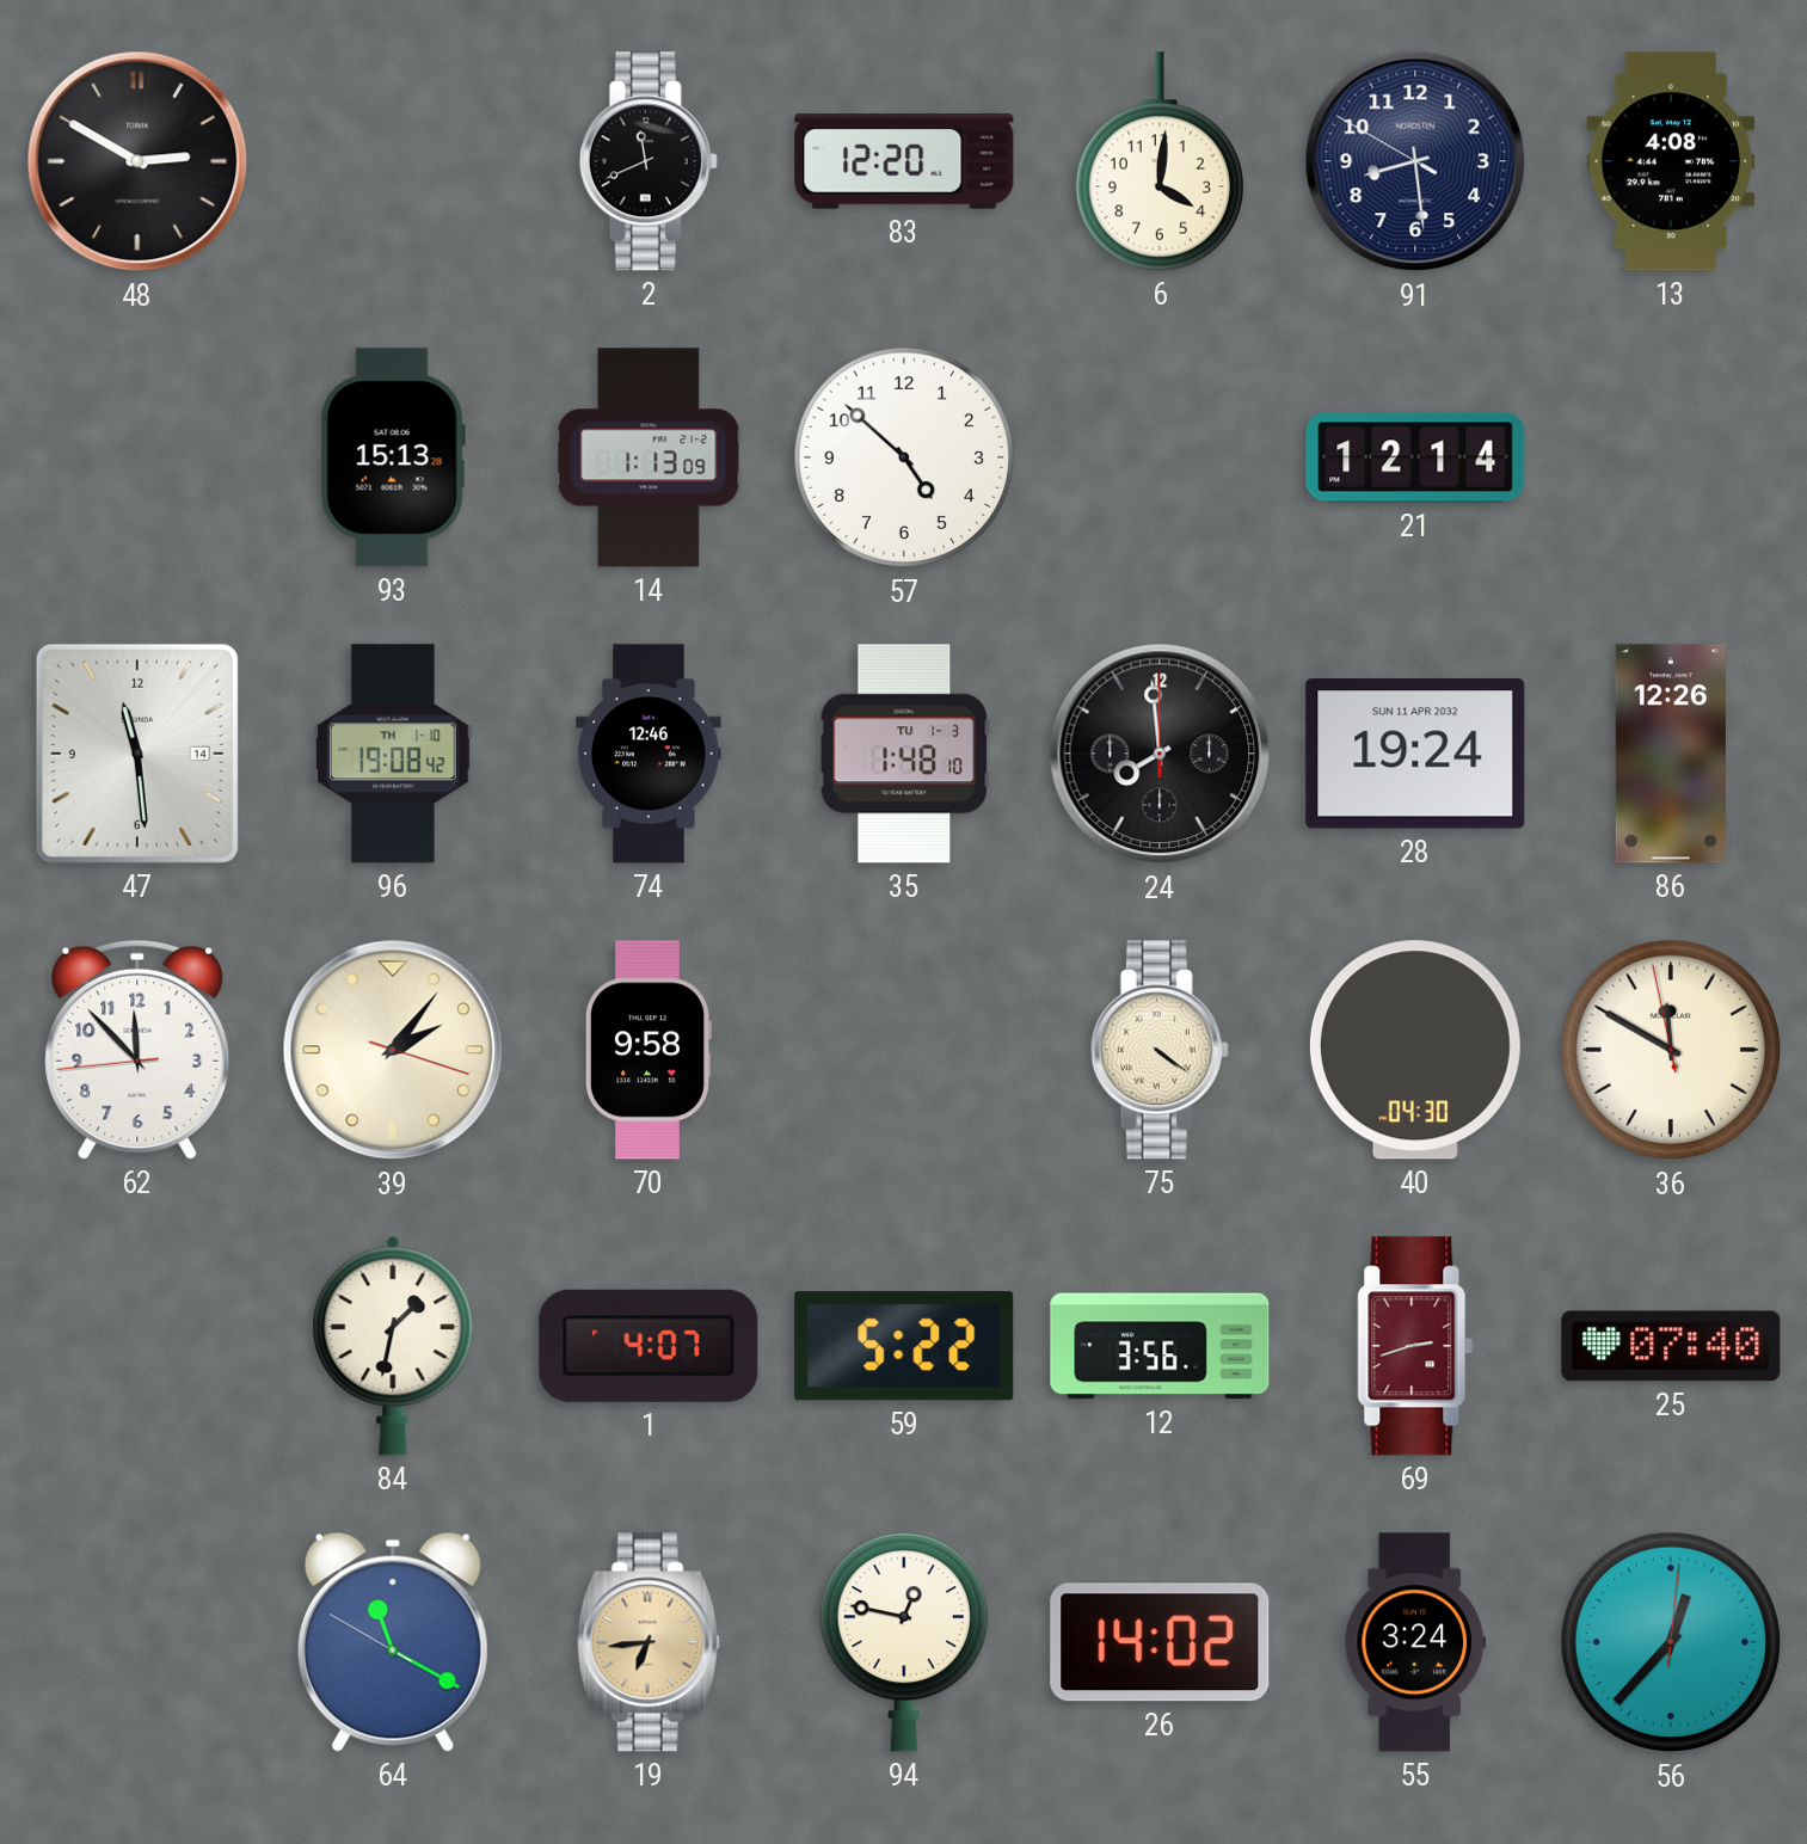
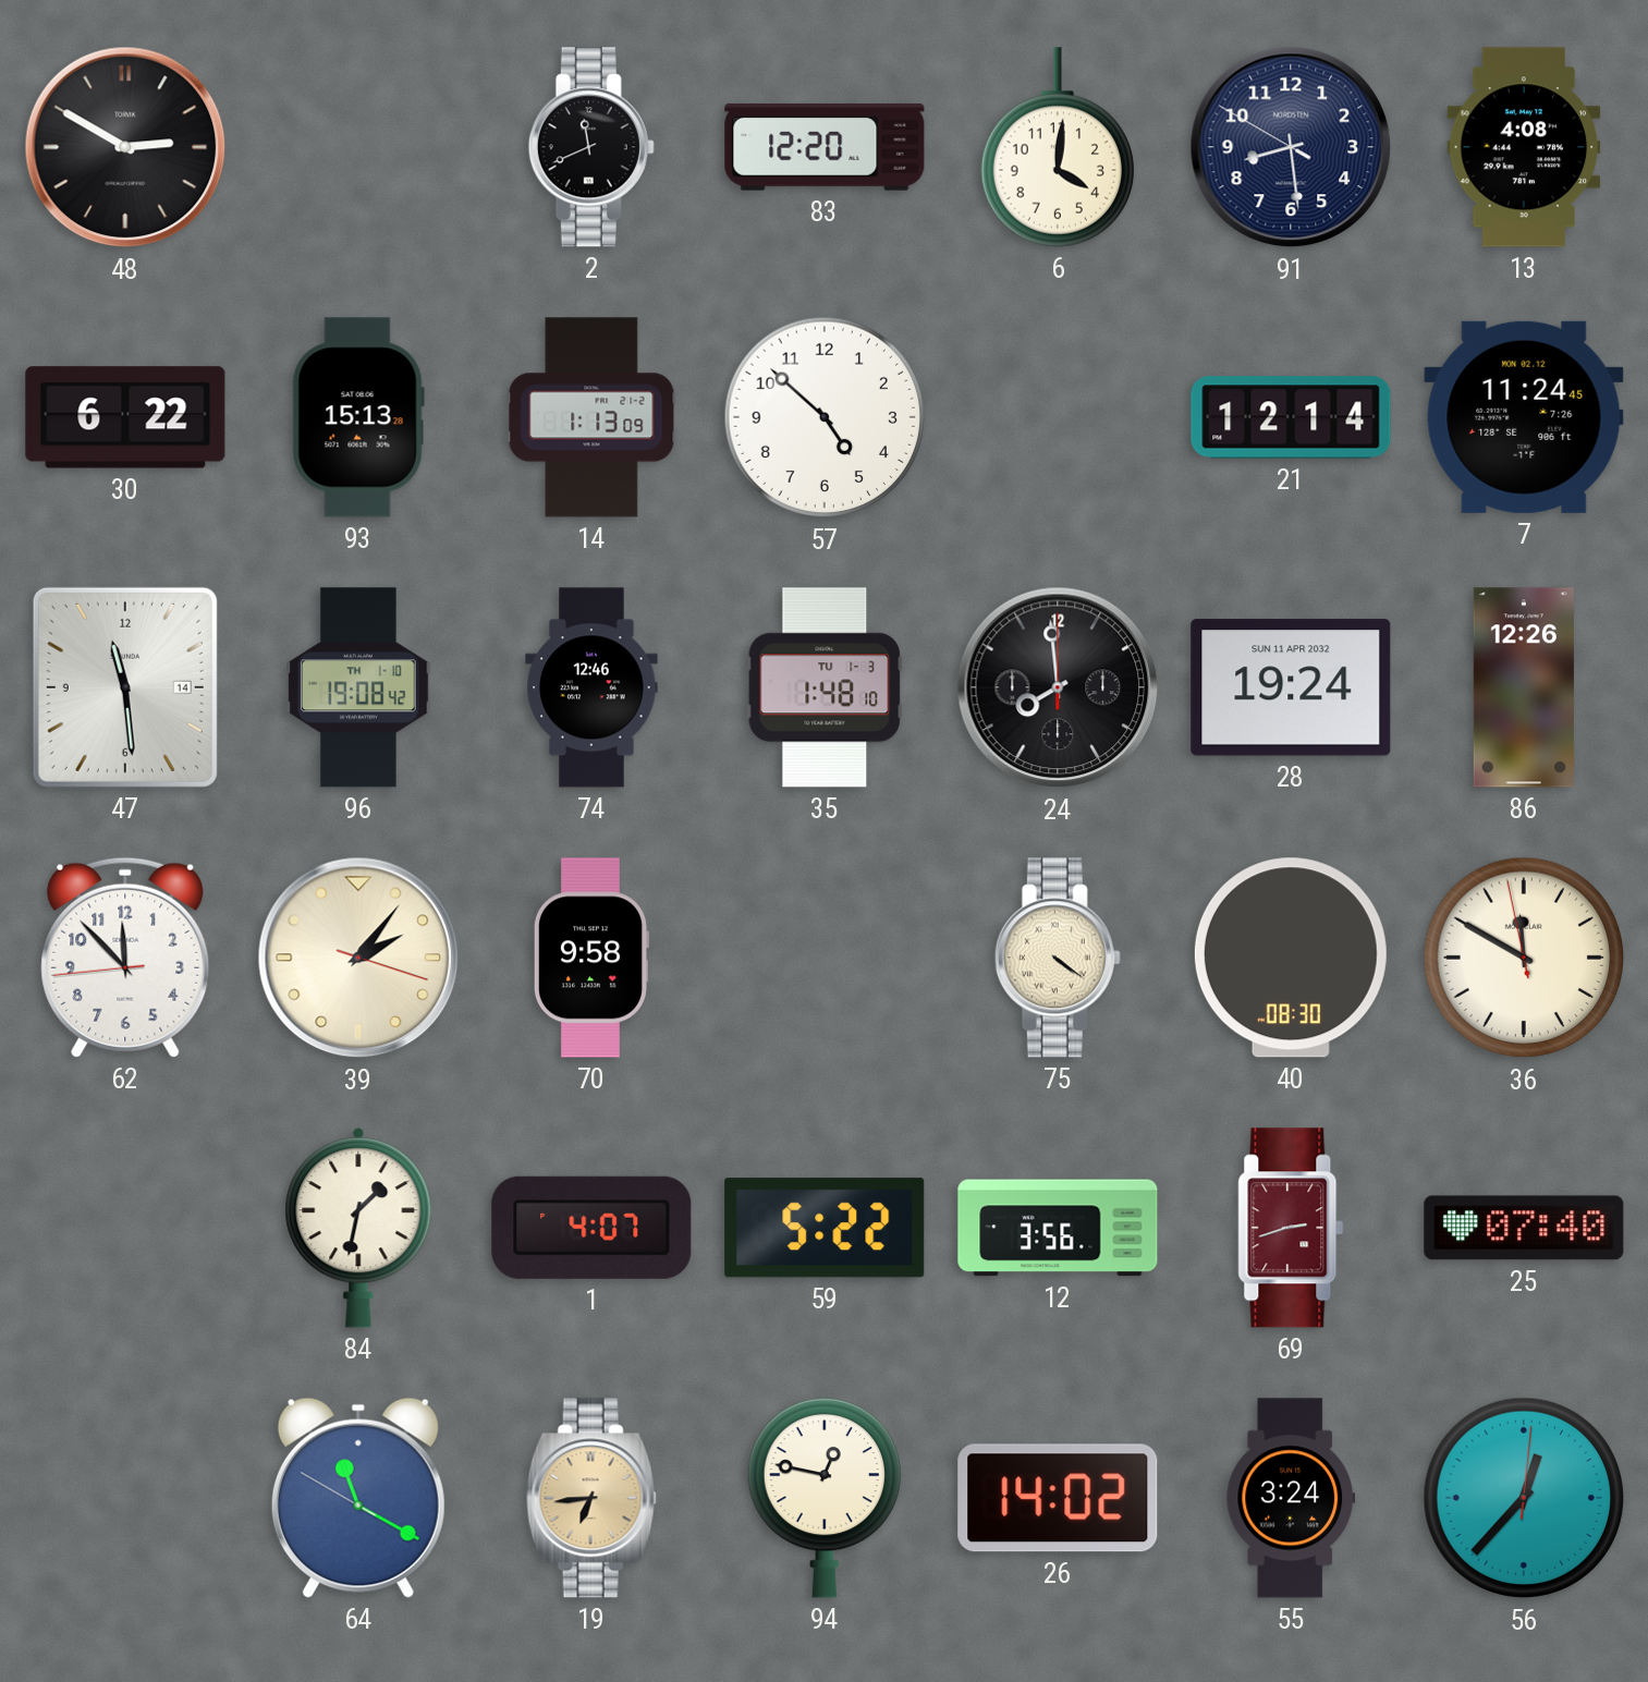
30: none -> 6:22 (125, 417)
7: none -> 11:24 (1524, 417)
40: 04:30 -> 08:30 (1291, 958)
